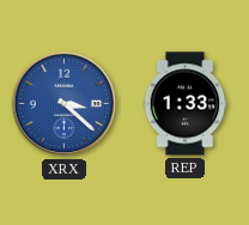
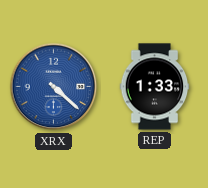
XRX: 3:22 -> 4:22 (54, 87)
